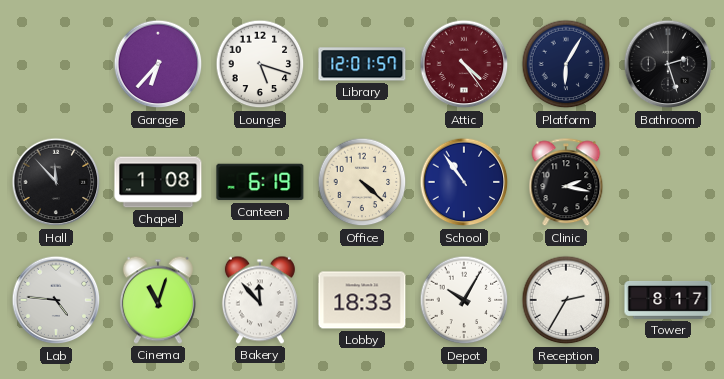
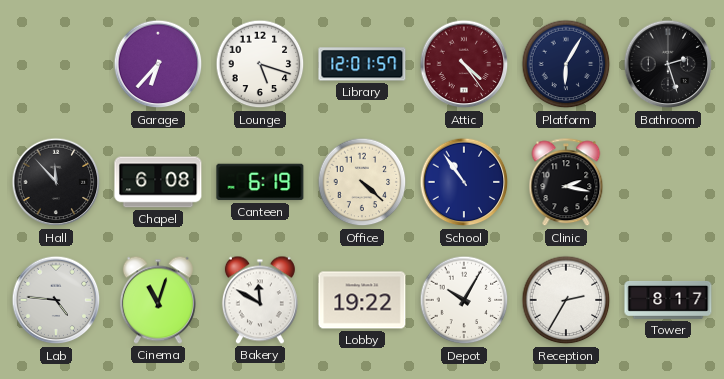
Chapel: 1:08 -> 6:08 (158, 182)
Bakery: 11:53 -> 11:50 (260, 300)
Lobby: 18:33 -> 19:22 (362, 300)
